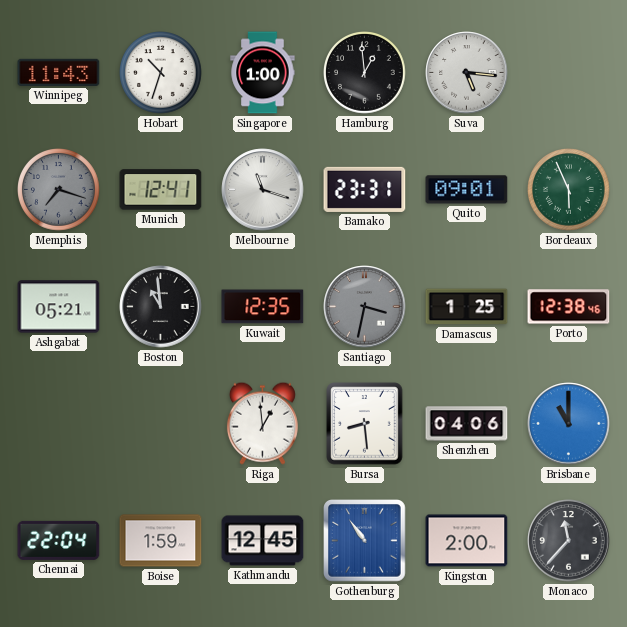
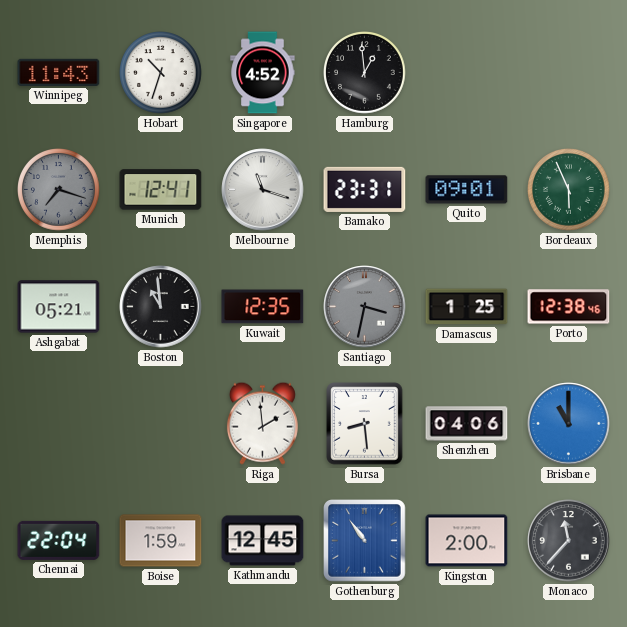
Singapore: 1:00 -> 4:52 (263, 73)
Suva: 5:16 -> none (467, 73)
Riga: 12:59 -> 1:59 (262, 423)
